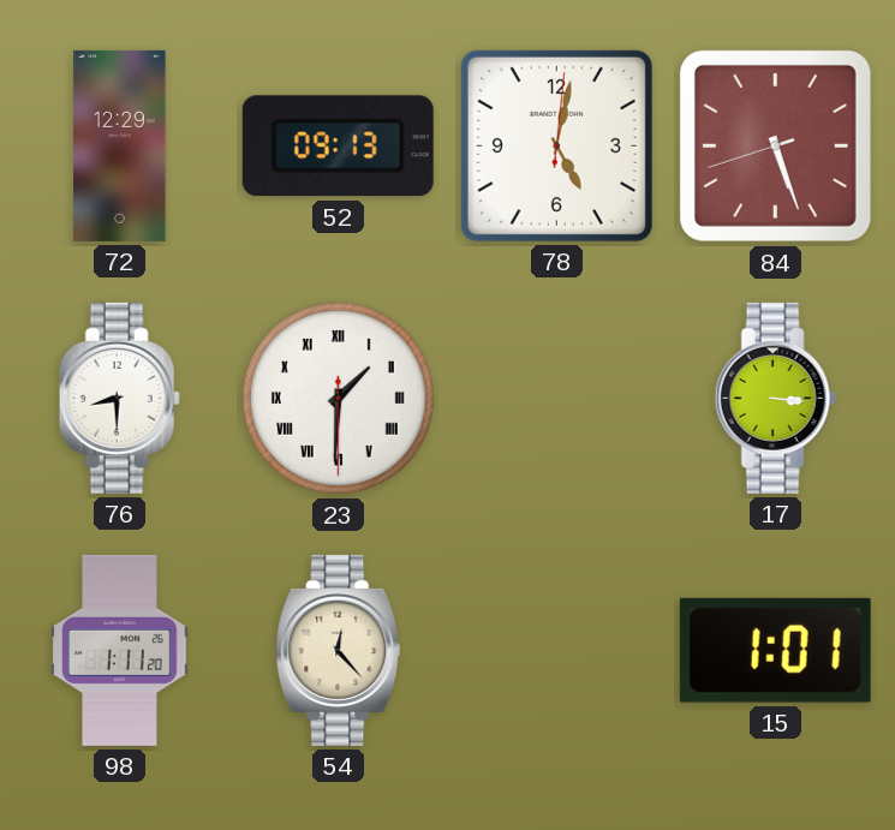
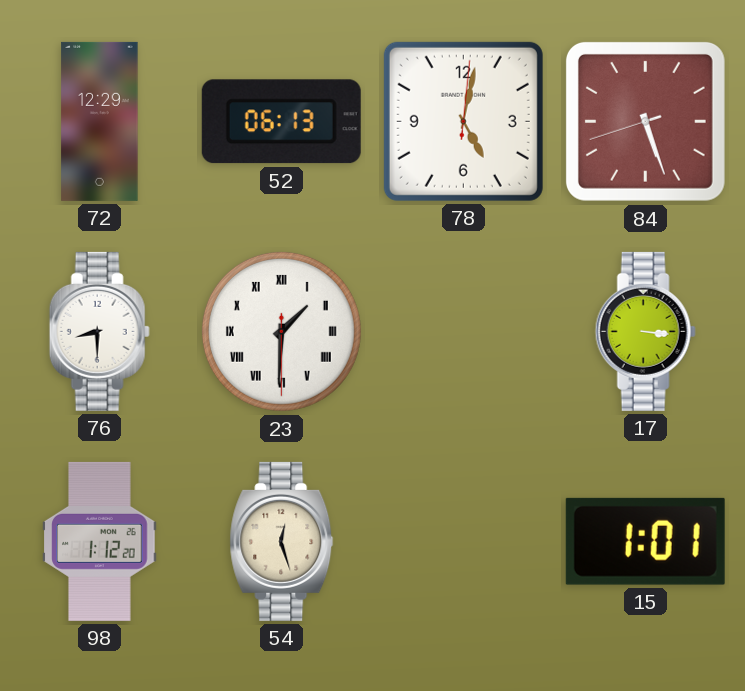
52: 09:13 -> 06:13 (281, 122)
98: 1:11 -> 1:12 (100, 541)
54: 12:23 -> 12:27 (282, 541)
